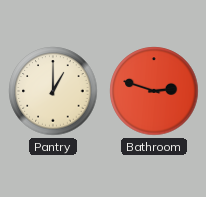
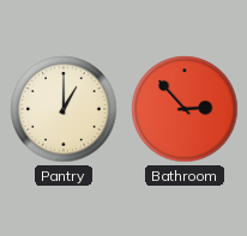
Bathroom: 2:48 -> 2:53 (185, 109)
